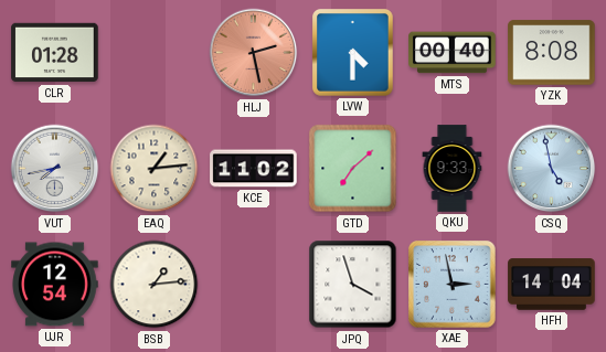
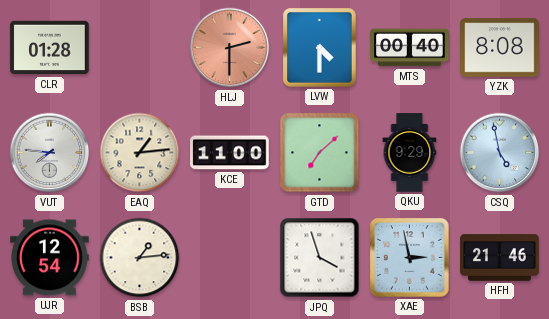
HLJ: 2:28 -> 2:30 (230, 48)
VUT: 7:43 -> 7:46 (50, 153)
KCE: 11:02 -> 11:00 (230, 153)
QKU: 9:33 -> 9:29 (410, 153)
HFH: 14:04 -> 21:46 (500, 258)
